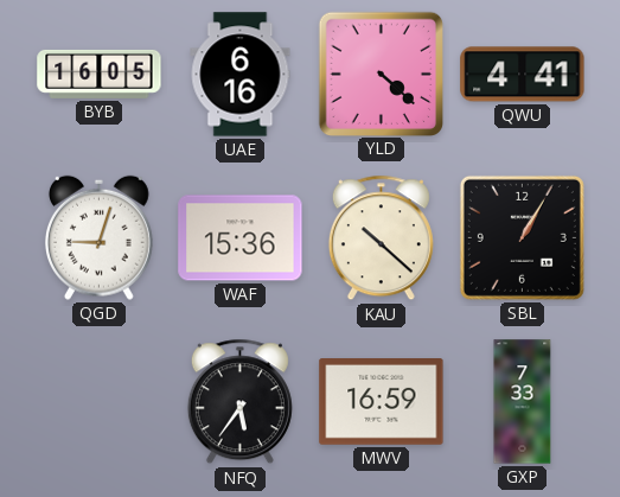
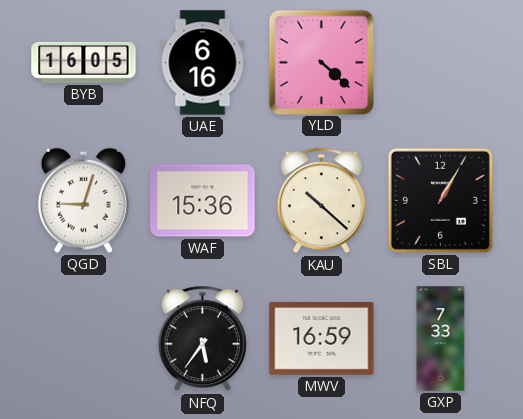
QWU: 4:41 -> none (523, 75)
